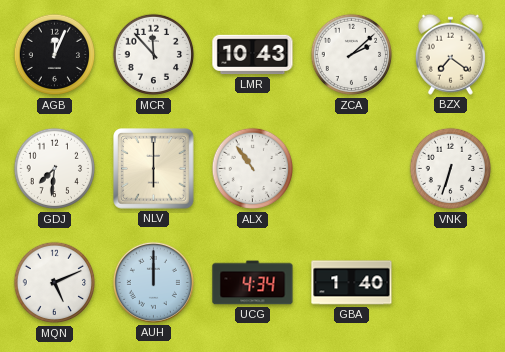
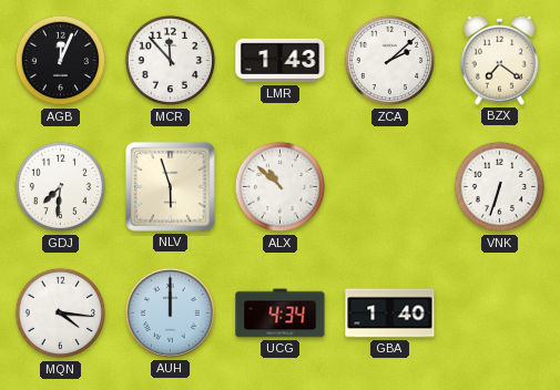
LMR: 10:43 -> 1:43 (281, 61)
NLV: 6:00 -> 5:57 (171, 187)
ALX: 10:54 -> 10:52 (281, 187)
MQN: 5:11 -> 4:16 (61, 314)
